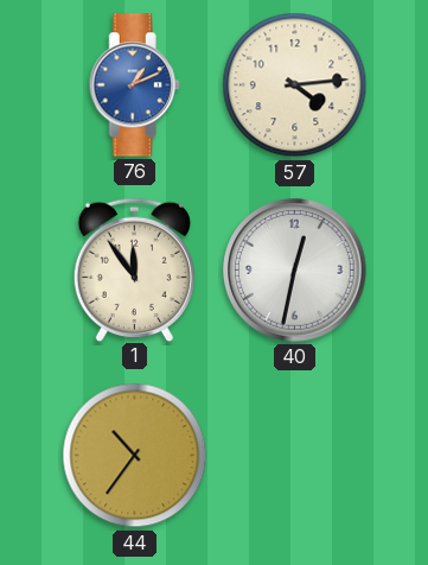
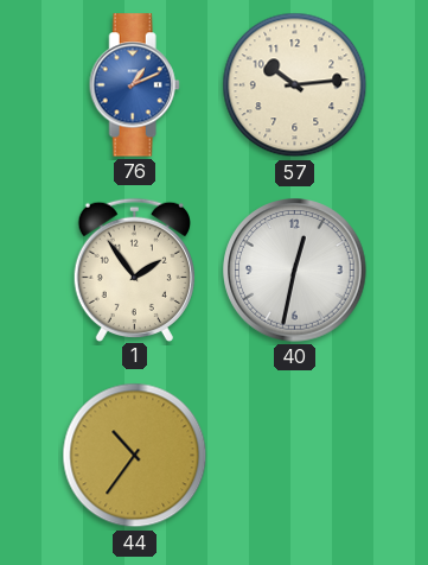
57: 4:14 -> 10:14 (295, 85)
1: 11:54 -> 1:54 (134, 269)
